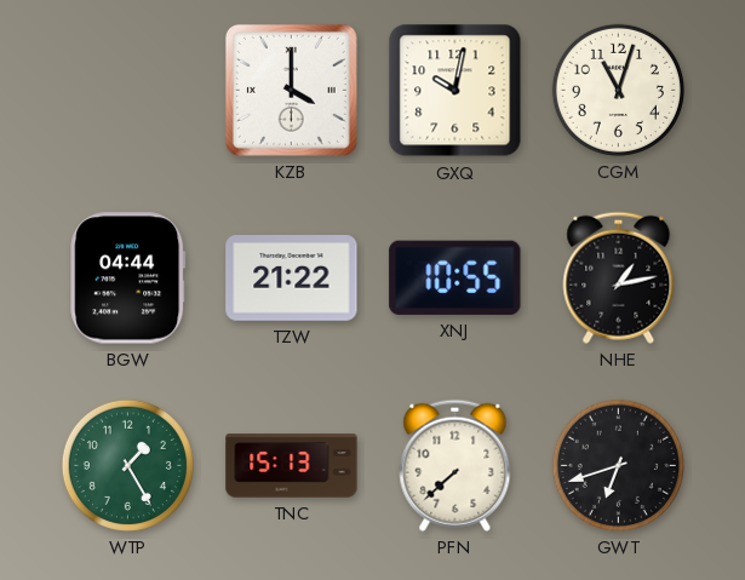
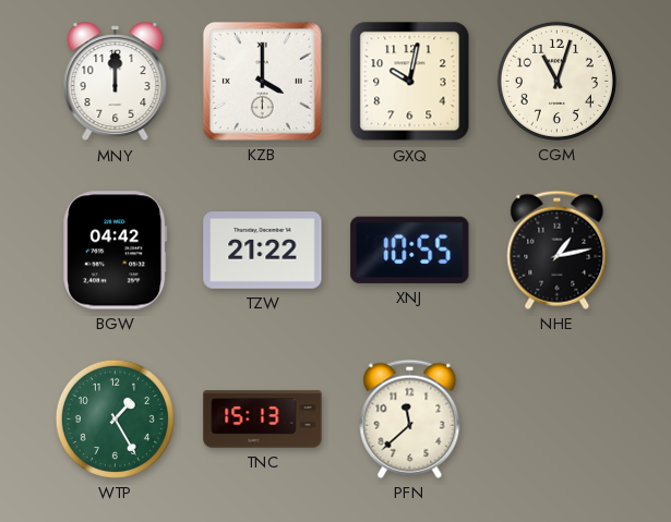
MNY: none -> 12:00 (116, 82)
BGW: 04:44 -> 04:42 (116, 251)
PFN: 7:38 -> 11:38 (410, 418)
GWT: 6:42 -> none (618, 465)
